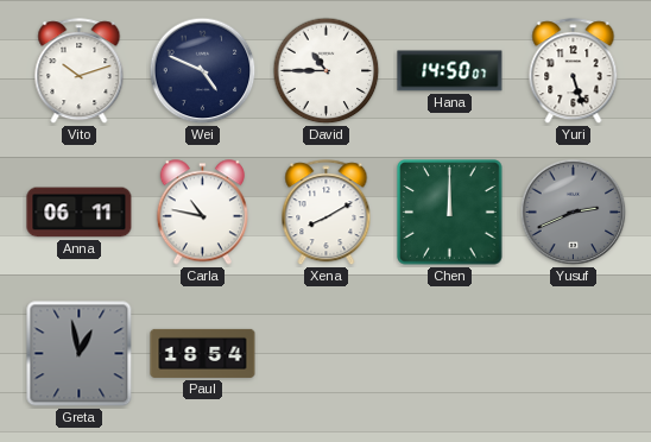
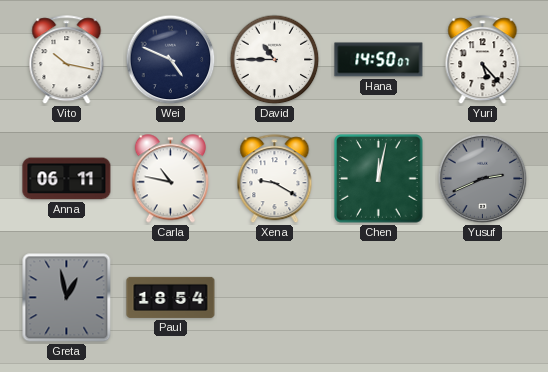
Vito: 10:12 -> 10:17 (67, 60)
Yuri: 5:27 -> 5:23 (483, 60)
Xena: 8:10 -> 9:20 (275, 179)
Chen: 12:00 -> 12:02 (379, 179)
